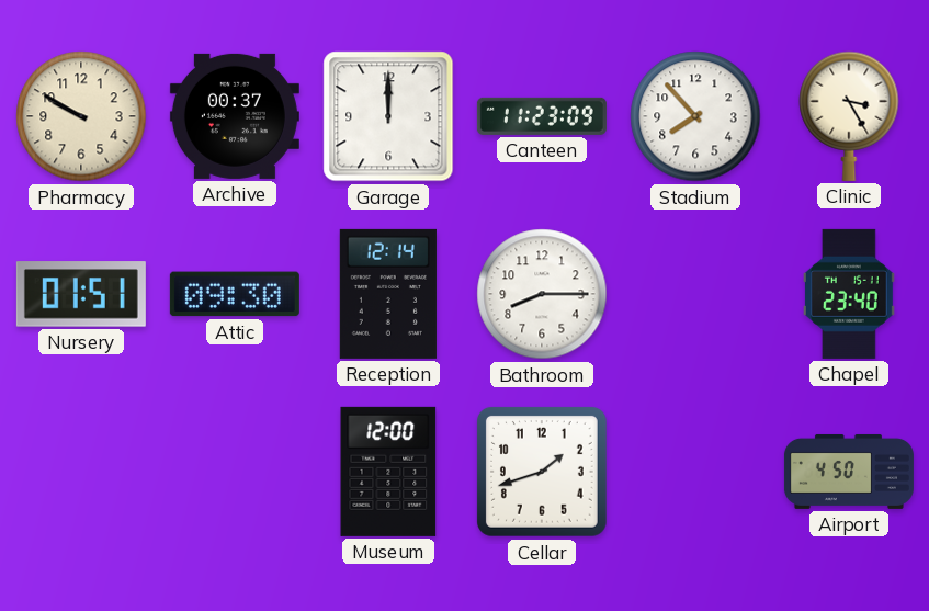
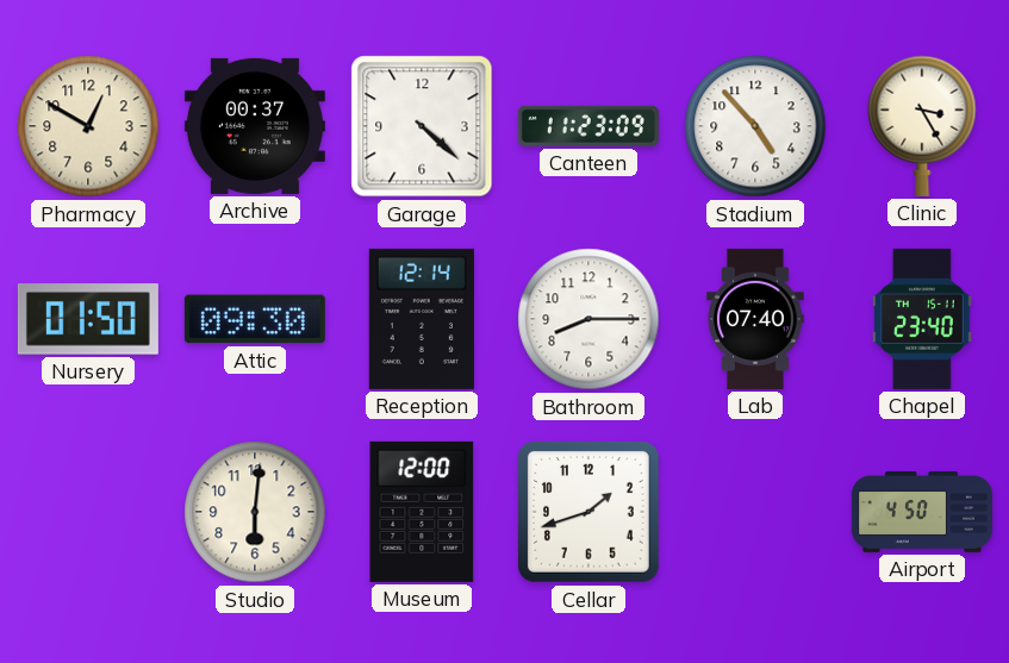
Pharmacy: 9:50 -> 12:50 (88, 126)
Garage: 12:00 -> 4:22 (422, 126)
Stadium: 7:53 -> 4:53 (755, 126)
Nursery: 01:51 -> 01:50 (88, 319)
Lab: none -> 07:40 (755, 319)
Studio: none -> 6:01 (255, 512)
